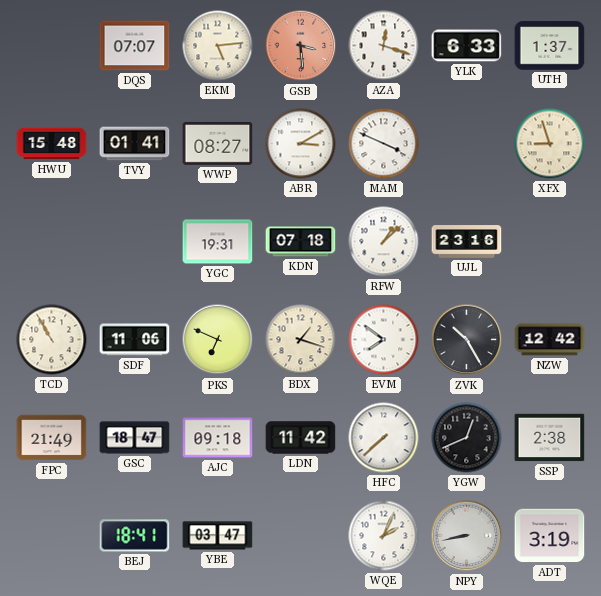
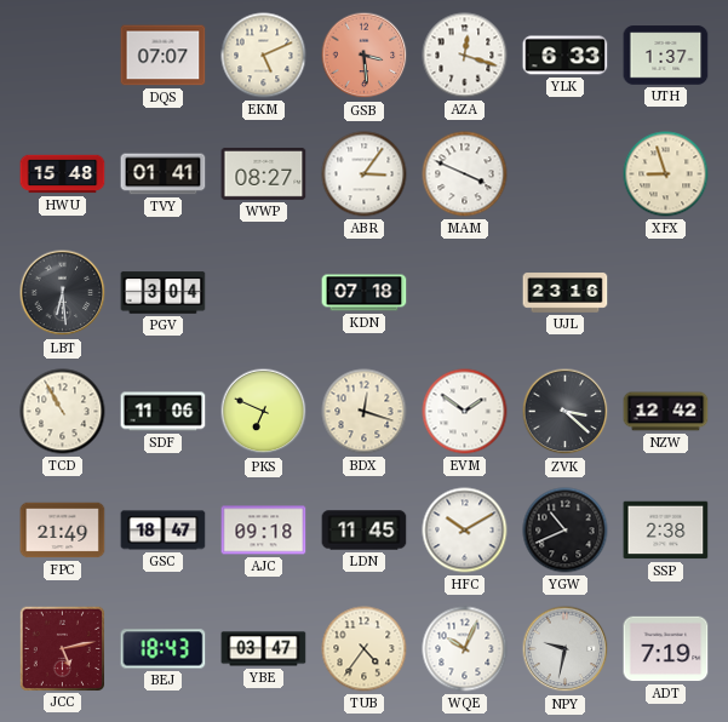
EKM: 5:14 -> 5:11 (264, 56)
ABR: 3:10 -> 3:06 (365, 174)
LBT: none -> 6:29 (63, 293)
PGV: none -> 3:04 (164, 293)
YGC: 19:31 -> none (218, 242)
RFW: 1:08 -> none (384, 242)
BDX: 1:18 -> 12:18 (365, 412)
EVM: 7:51 -> 1:51 (465, 412)
ZVK: 10:25 -> 3:22 (566, 412)
LDN: 11:42 -> 11:45 (365, 531)
HFC: 7:38 -> 10:10 (465, 531)
YGW: 12:41 -> 10:41 (566, 531)
JCC: none -> 5:13 (62, 648)
BEJ: 18:41 -> 18:43 (164, 649)
TUB: none -> 4:36 (365, 649)
WQE: 2:04 -> 10:04 (465, 649)
NPY: 8:43 -> 9:32 (566, 649)
ADT: 3:19 -> 7:19 (666, 649)
